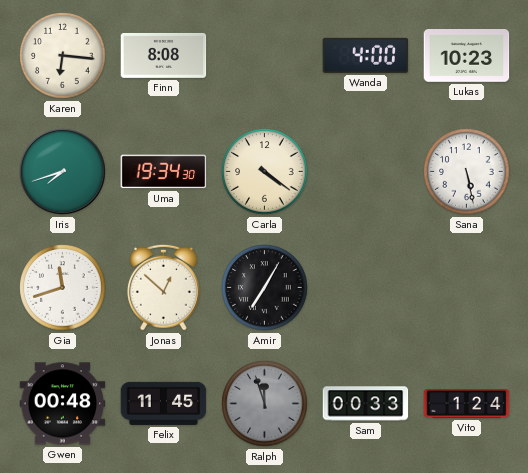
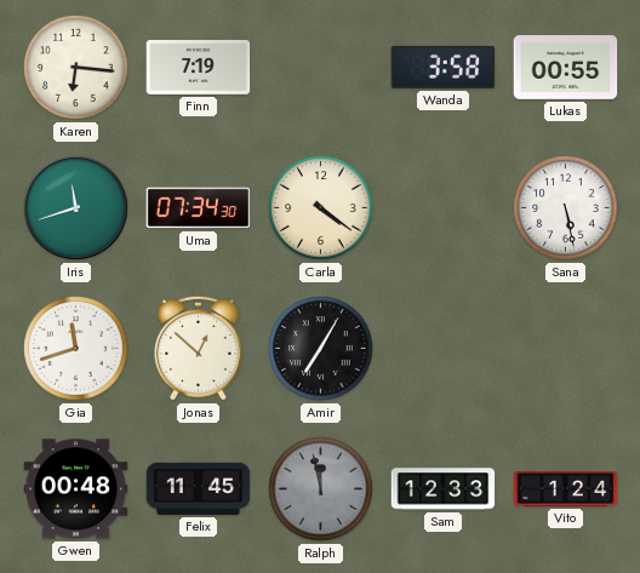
Finn: 8:08 -> 7:19 (199, 67)
Wanda: 4:00 -> 3:58 (444, 67)
Lukas: 10:23 -> 00:55 (566, 68)
Iris: 7:42 -> 11:42 (76, 208)
Uma: 19:34 -> 07:34 (199, 208)
Ralph: 11:57 -> 11:58 (321, 489)
Sam: 00:33 -> 12:33 (444, 489)
